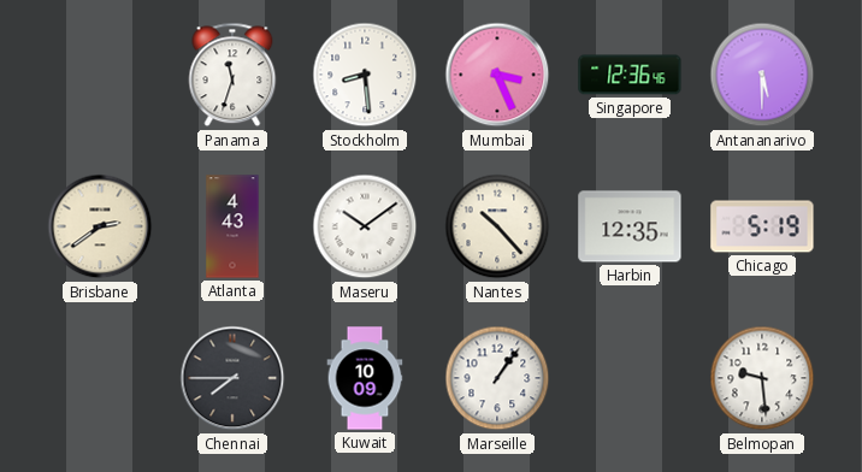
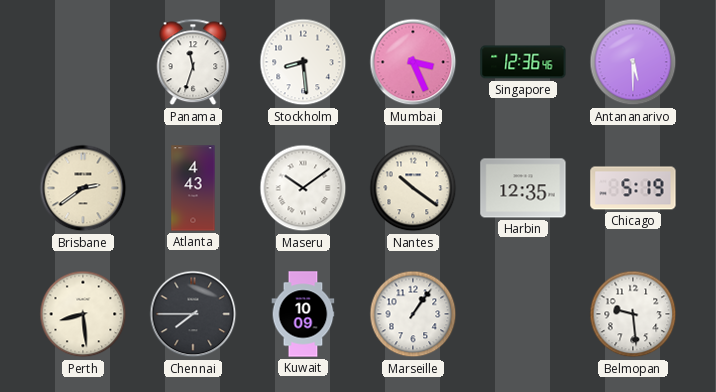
Nantes: 10:23 -> 10:21 (413, 188)
Perth: none -> 8:29 (83, 314)
